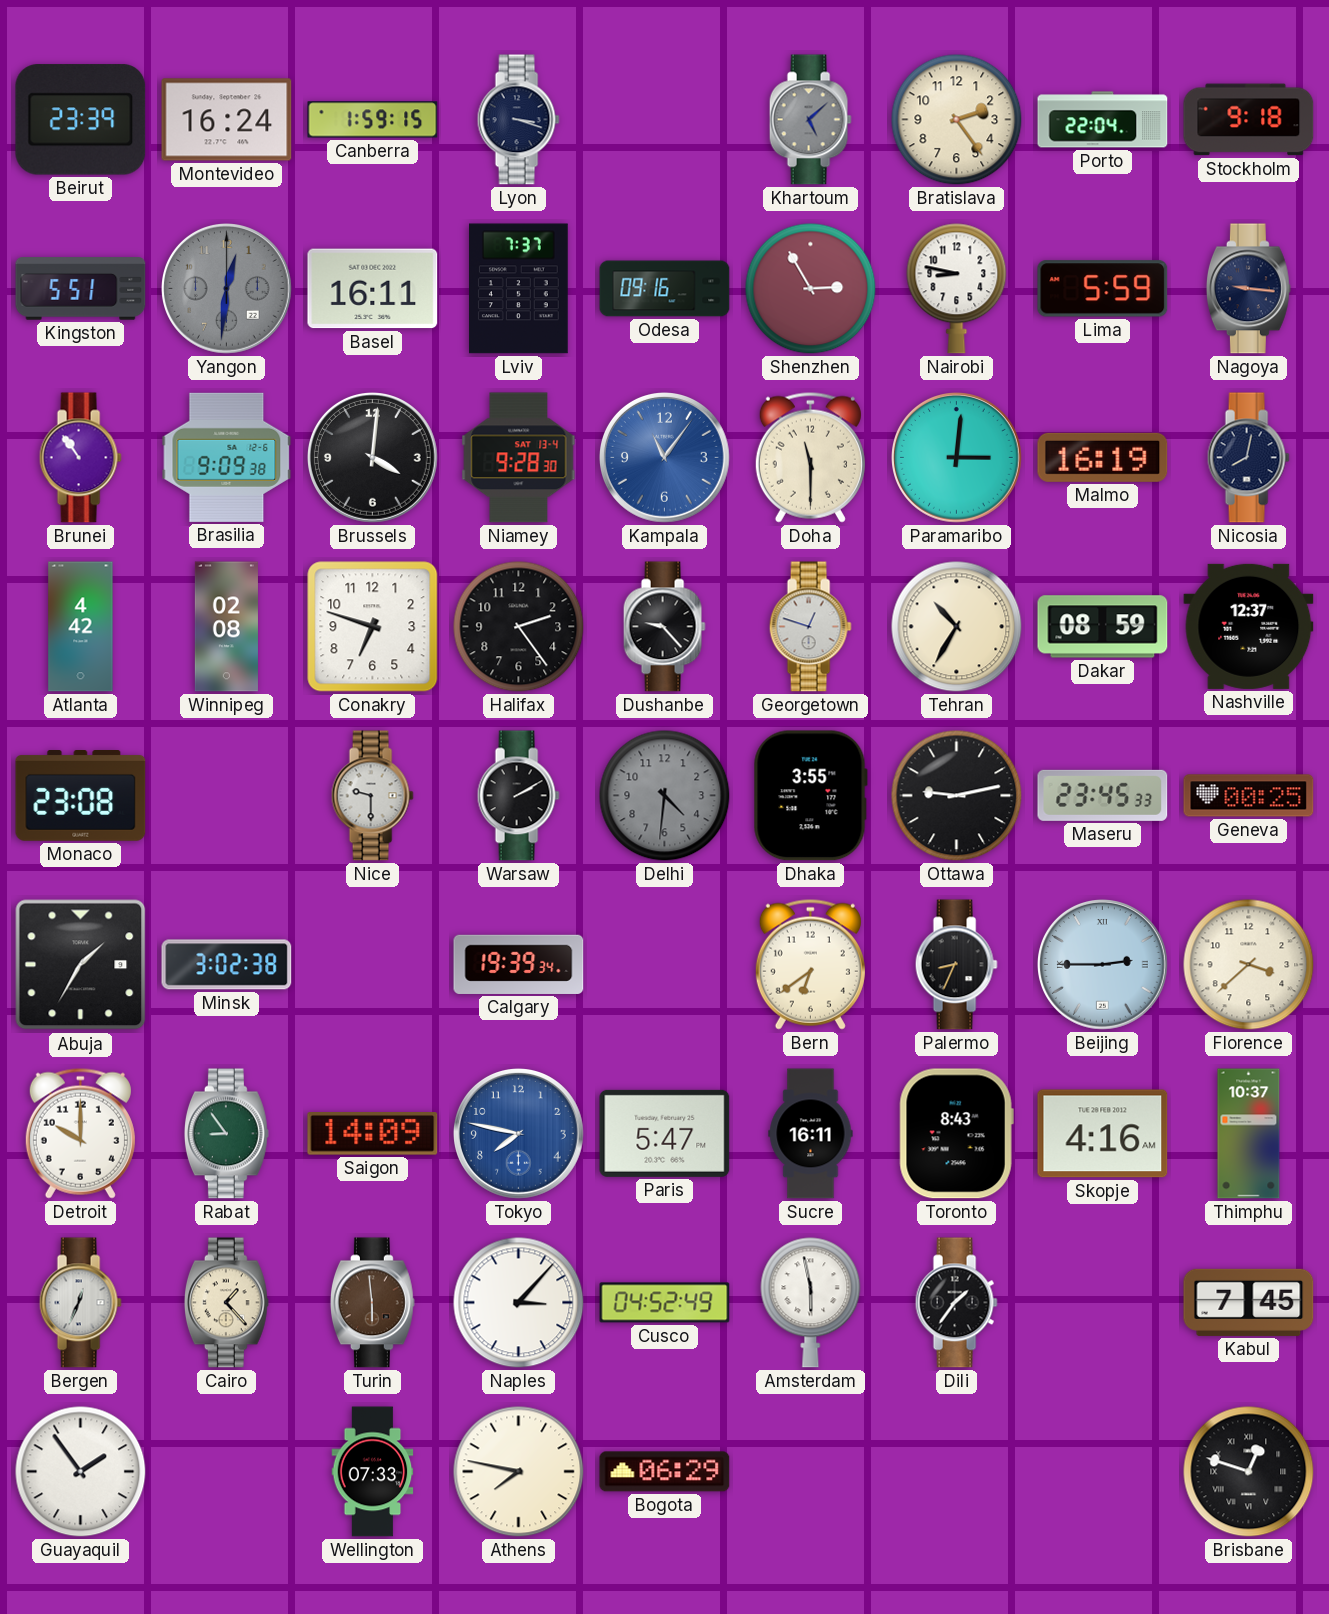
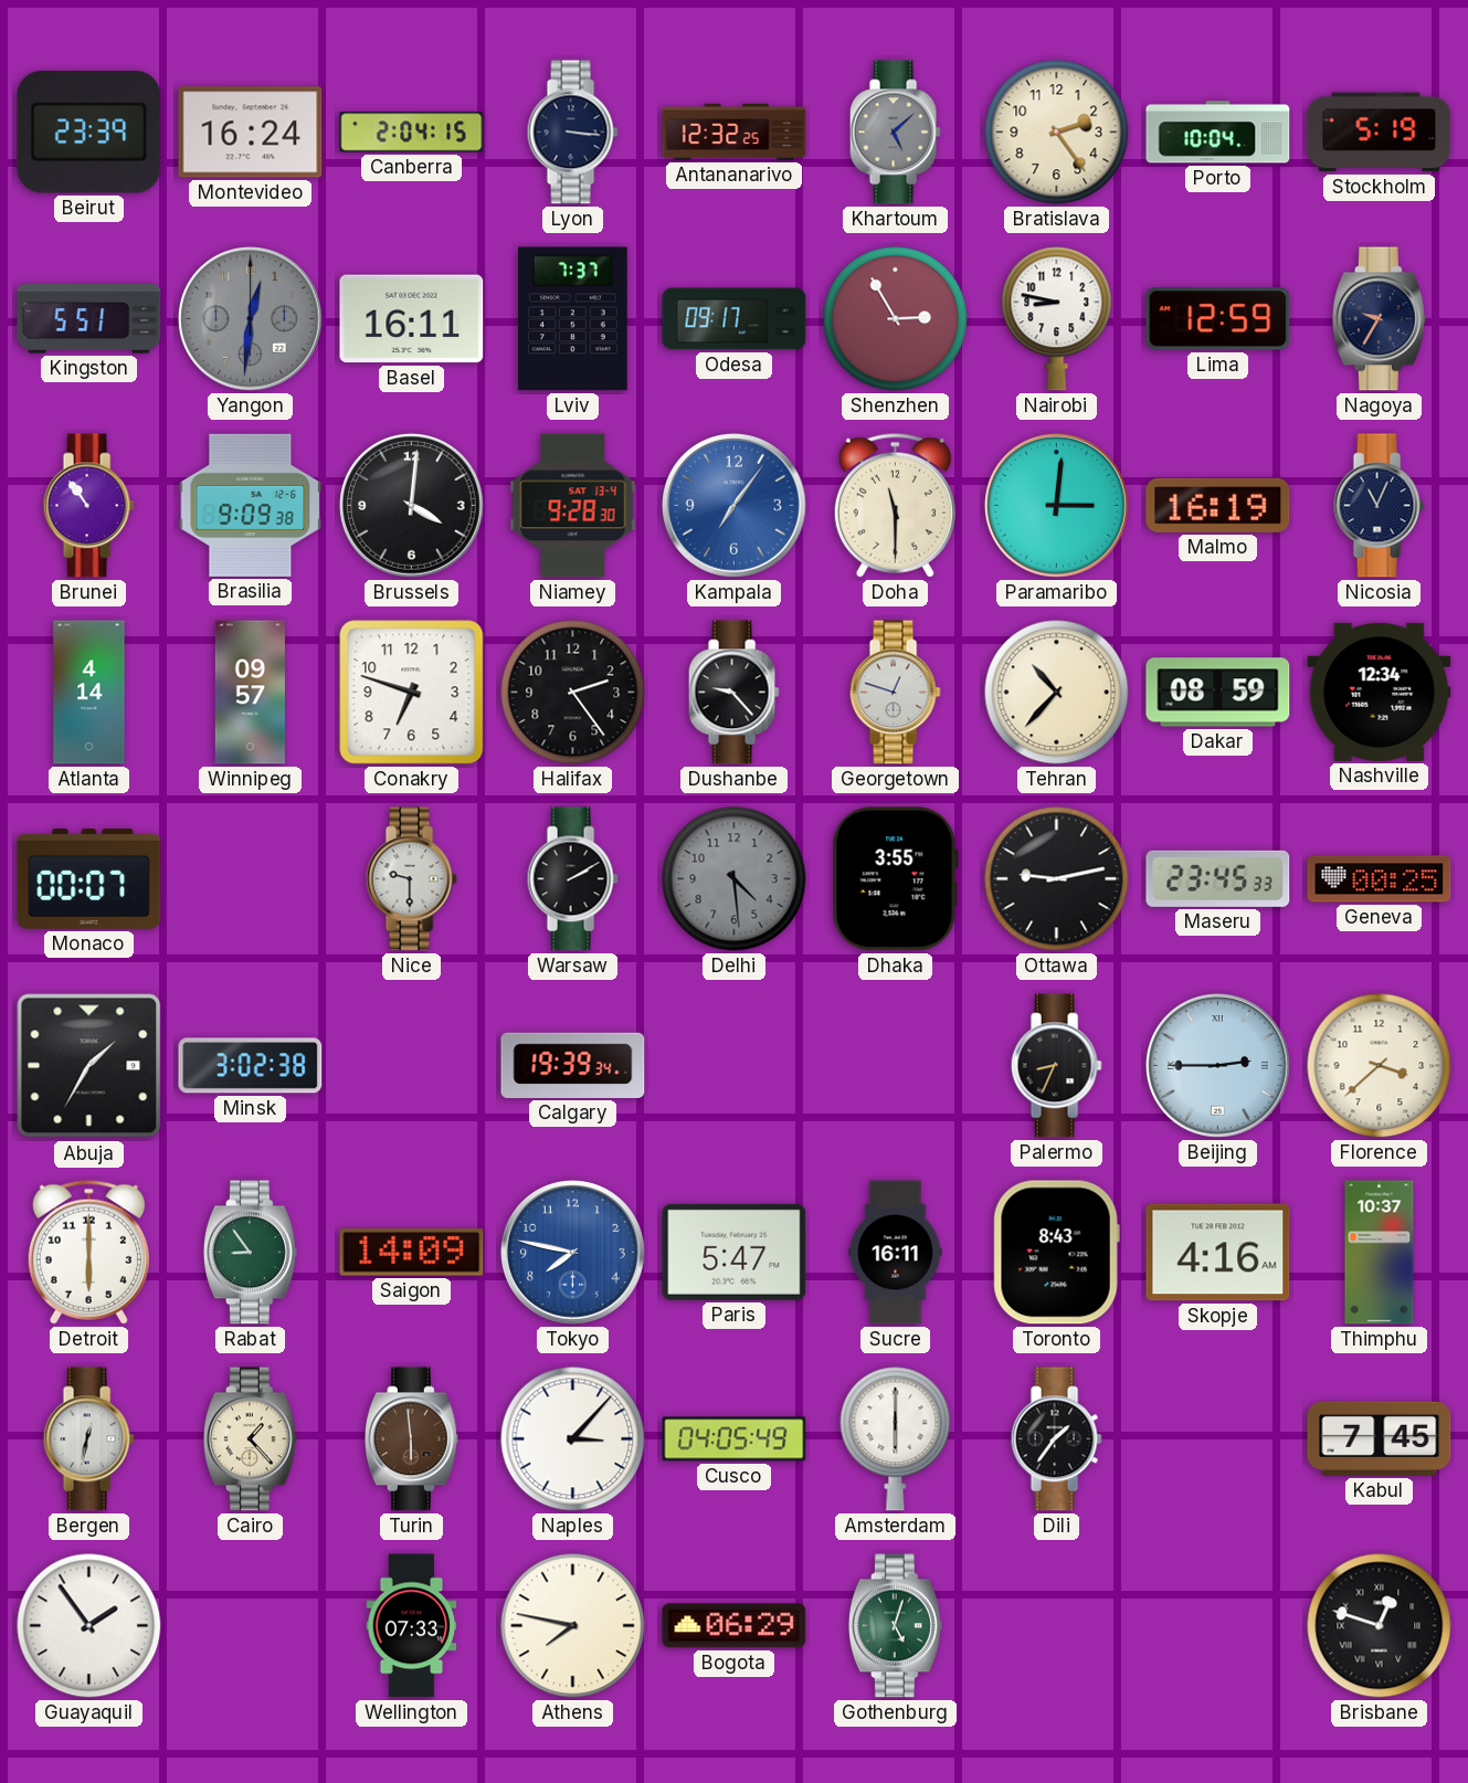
Canberra: 1:59 -> 2:04 (412, 133)
Lyon: 3:18 -> 3:16 (572, 133)
Antananarivo: none -> 12:32 (735, 131)
Porto: 22:04 -> 10:04 (1218, 133)
Stockholm: 9:18 -> 5:19 (1380, 133)
Odesa: 09:16 -> 09:17 (735, 319)
Lima: 5:59 -> 12:59 (1218, 319)
Nagoya: 9:16 -> 9:35 (1379, 319)
Kampala: 11:06 -> 7:06 (735, 506)
Nicosia: 8:02 -> 11:04 (1379, 506)
Atlanta: 4:42 -> 4:14 (89, 693)
Winnipeg: 02:08 -> 09:57 (250, 693)
Tehran: 10:35 -> 10:37 (1057, 693)
Nashville: 12:37 -> 12:34 (1380, 692)
Monaco: 23:08 -> 00:07 (89, 879)
Delhi: 4:31 -> 4:29 (735, 879)
Bern: 6:39 -> none (810, 964)
Detroit: 10:00 -> 6:00 (88, 1252)
Bergen: 12:34 -> 12:32 (88, 1439)
Cusco: 04:52 -> 04:05 (735, 1439)
Amsterdam: 5:58 -> 6:00 (896, 1439)
Gothenburg: none -> 5:03 (895, 1626)
